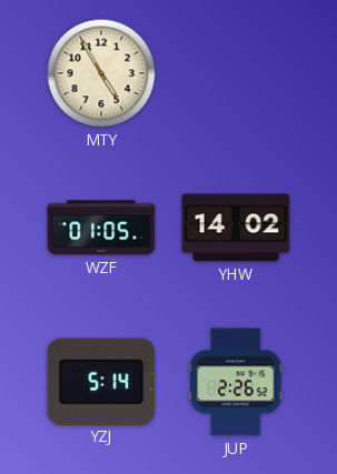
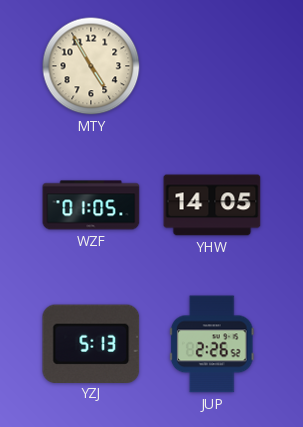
YHW: 14:02 -> 14:05 (212, 205)
YZJ: 5:14 -> 5:13 (91, 343)
